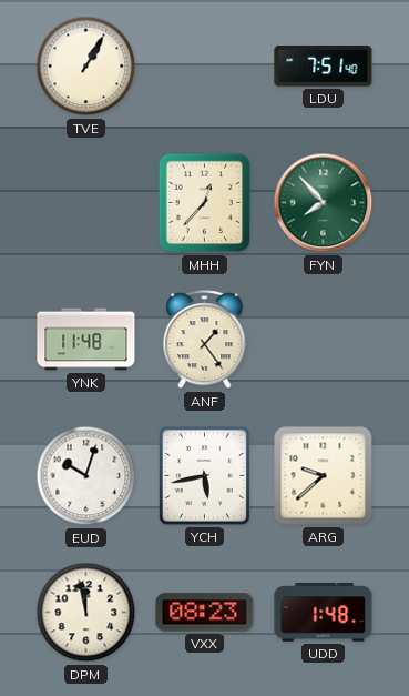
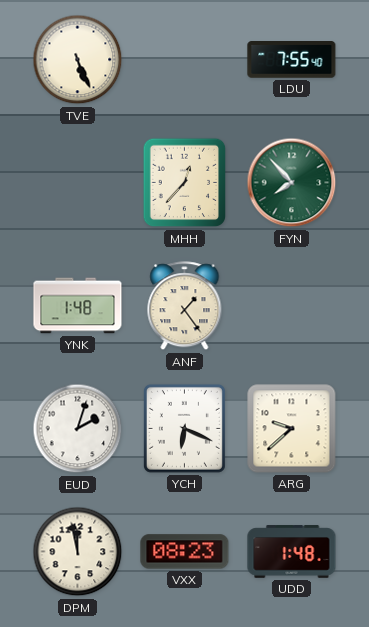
TVE: 1:05 -> 5:26 (78, 60)
LDU: 7:51 -> 7:55 (292, 60)
YNK: 11:48 -> 1:48 (78, 306)
EUD: 10:03 -> 2:03 (78, 429)
YCH: 5:43 -> 6:19 (184, 428)
